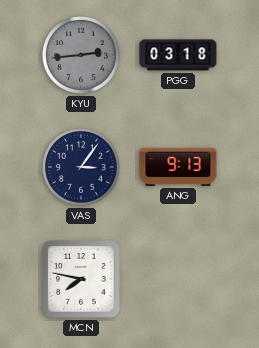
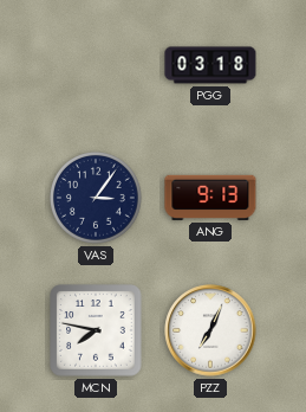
KYU: 2:44 -> none (82, 56)
PZZ: none -> 7:04 (210, 330)
